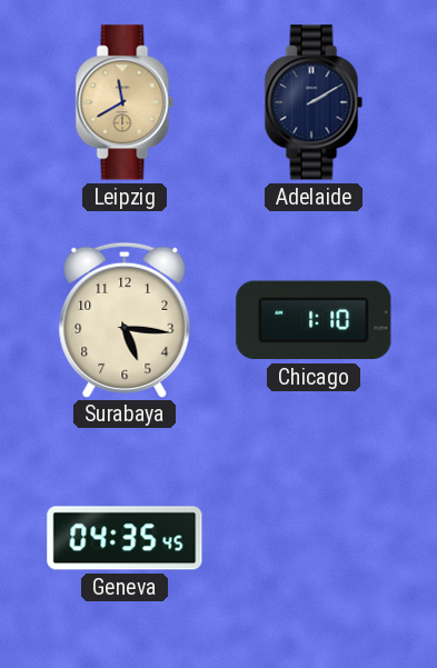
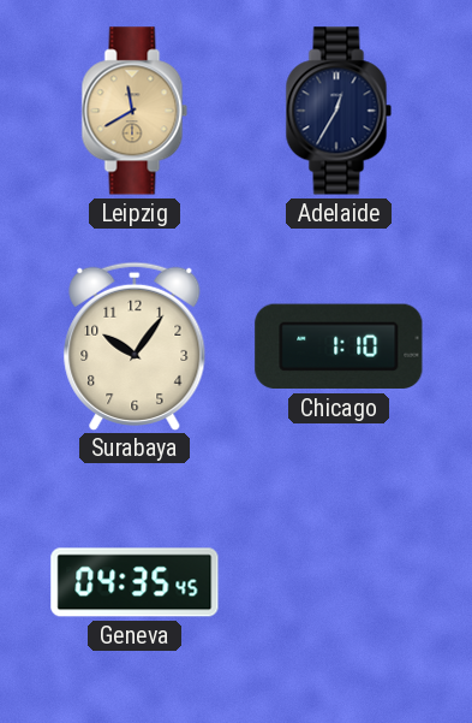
Adelaide: 2:10 -> 12:35 (339, 111)
Surabaya: 5:16 -> 10:06 (135, 345)
